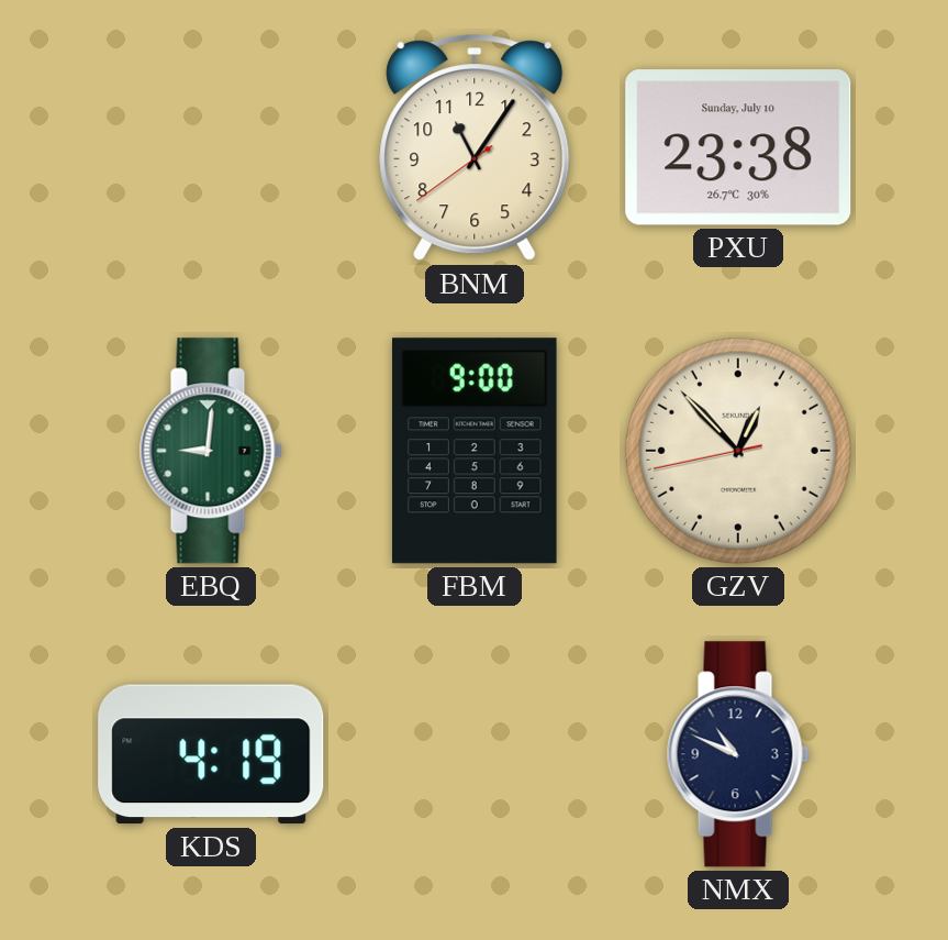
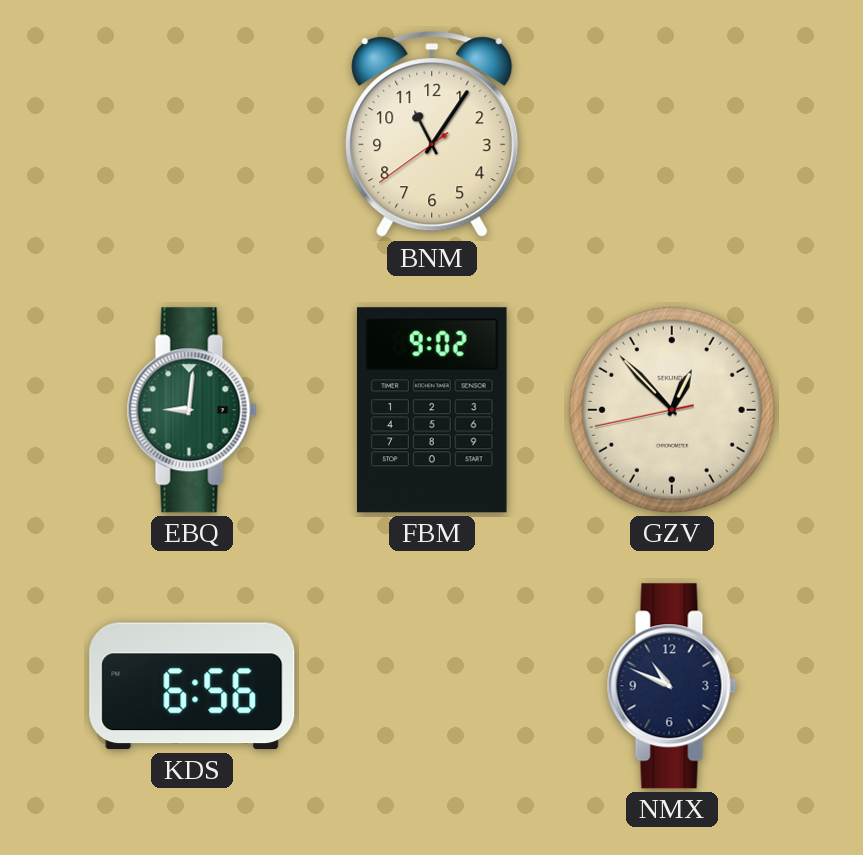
PXU: 23:38 -> none (738, 147)
FBM: 9:00 -> 9:02 (433, 410)
KDS: 4:19 -> 6:56 (192, 686)
